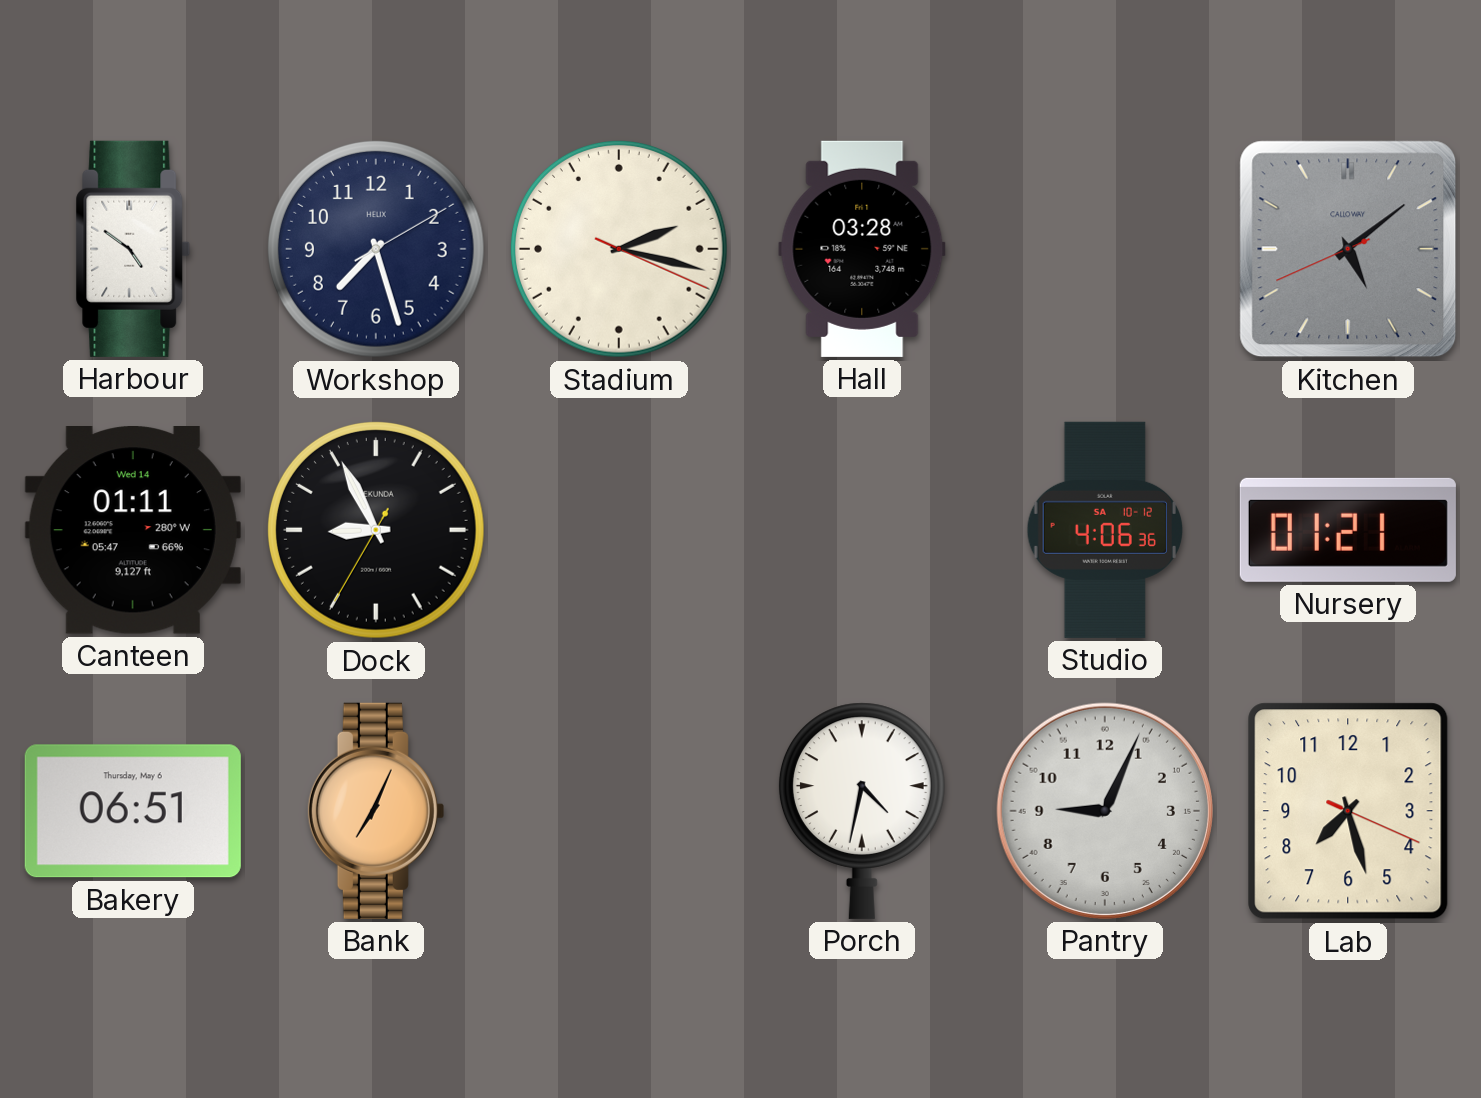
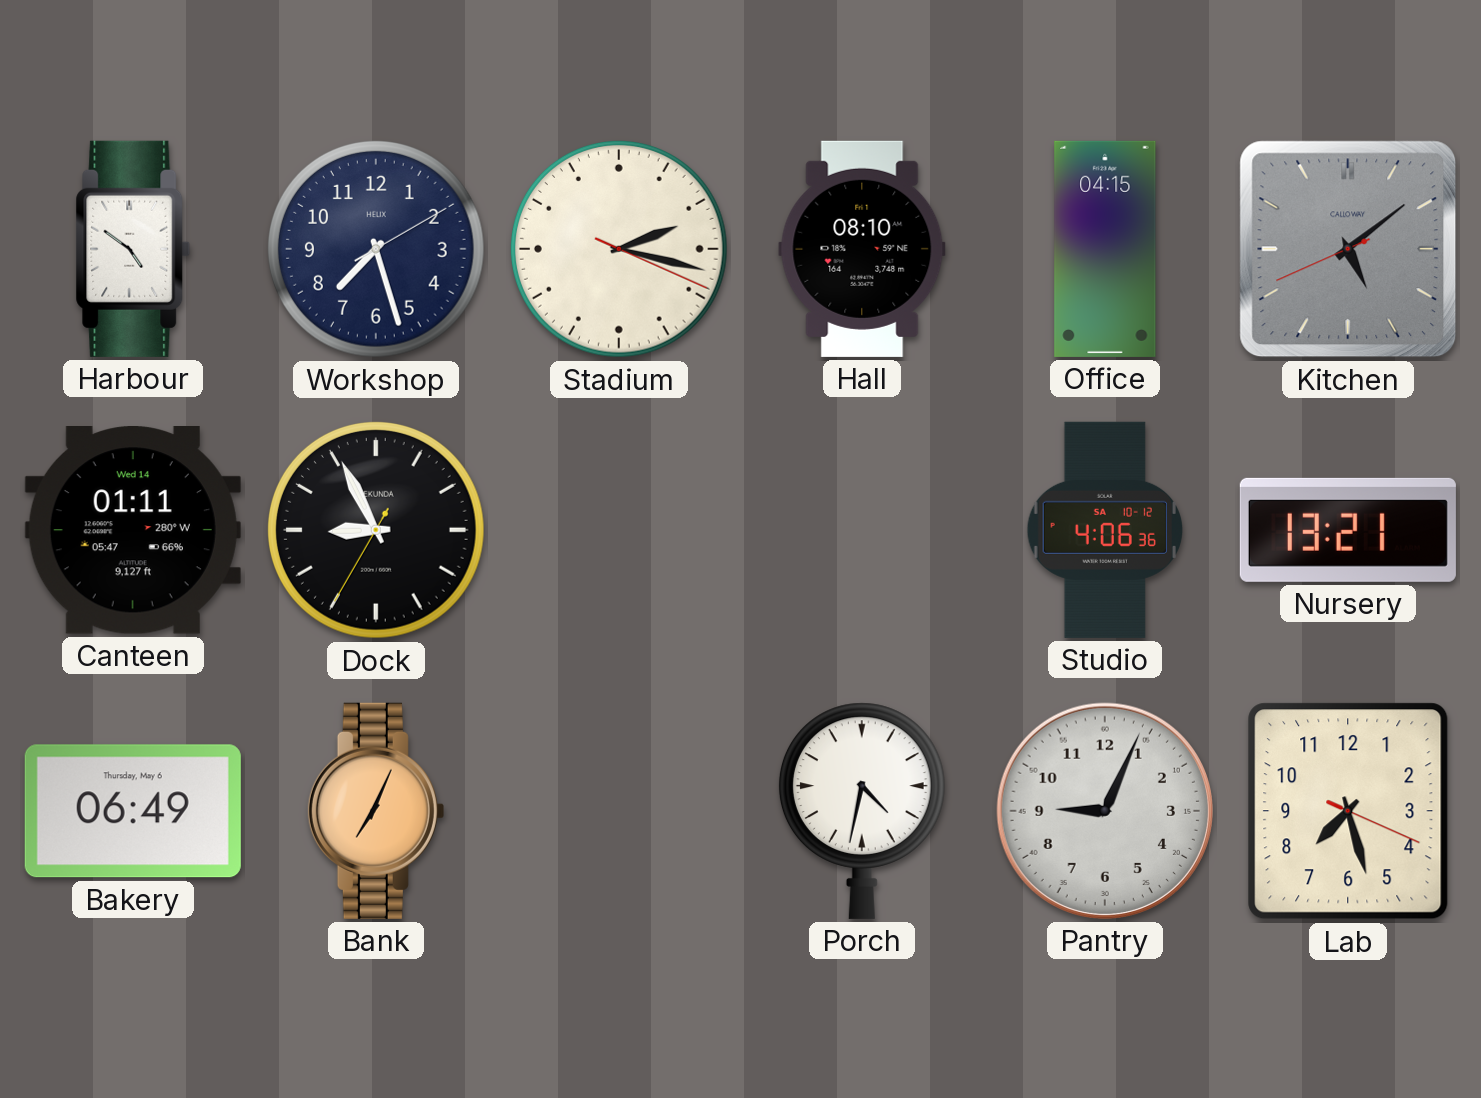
Hall: 03:28 -> 08:10 (862, 249)
Office: none -> 04:15 (1105, 249)
Nursery: 01:21 -> 13:21 (1348, 530)
Bakery: 06:51 -> 06:49 (133, 811)
